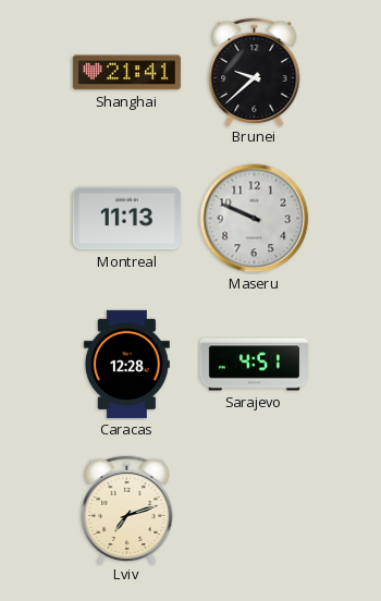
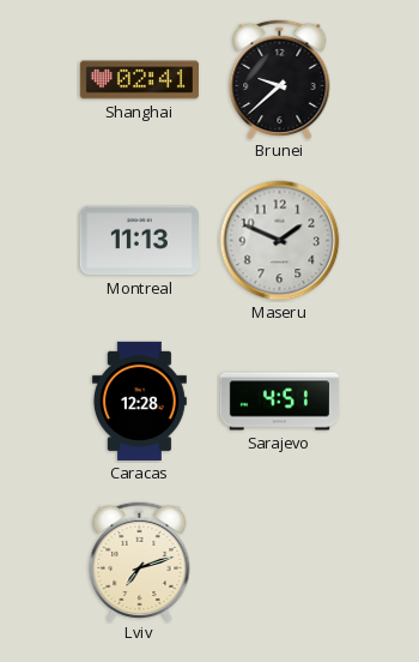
Shanghai: 21:41 -> 02:41 (139, 80)
Maseru: 9:49 -> 1:49 (280, 241)
